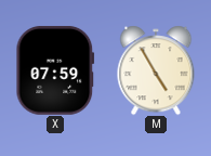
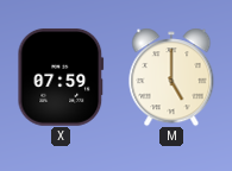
M: 4:55 -> 5:00 (171, 77)
